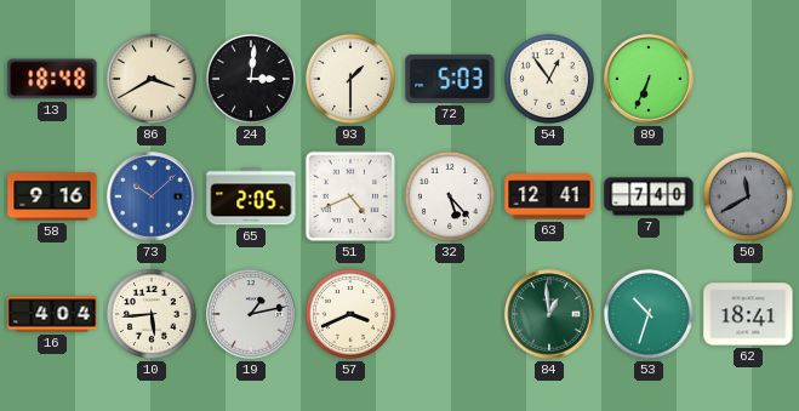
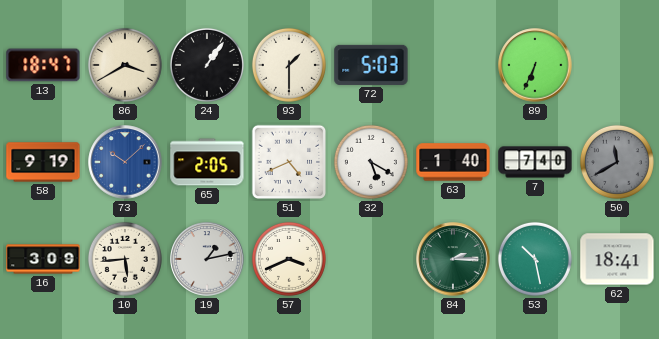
13: 18:48 -> 18:47 (43, 65)
24: 3:01 -> 1:06 (207, 65)
54: 12:54 -> none (549, 79)
58: 9:16 -> 9:19 (43, 162)
32: 5:23 -> 5:20 (371, 162)
63: 12:41 -> 1:40 (453, 162)
16: 4:04 -> 3:09 (43, 259)
84: 12:59 -> 2:15 (453, 259)
53: 10:33 -> 10:28 (535, 259)
